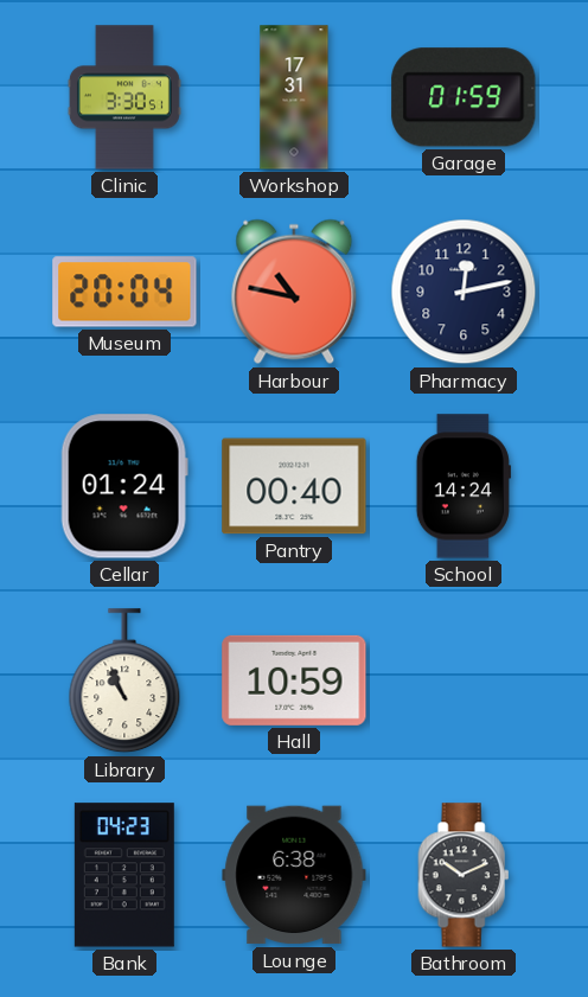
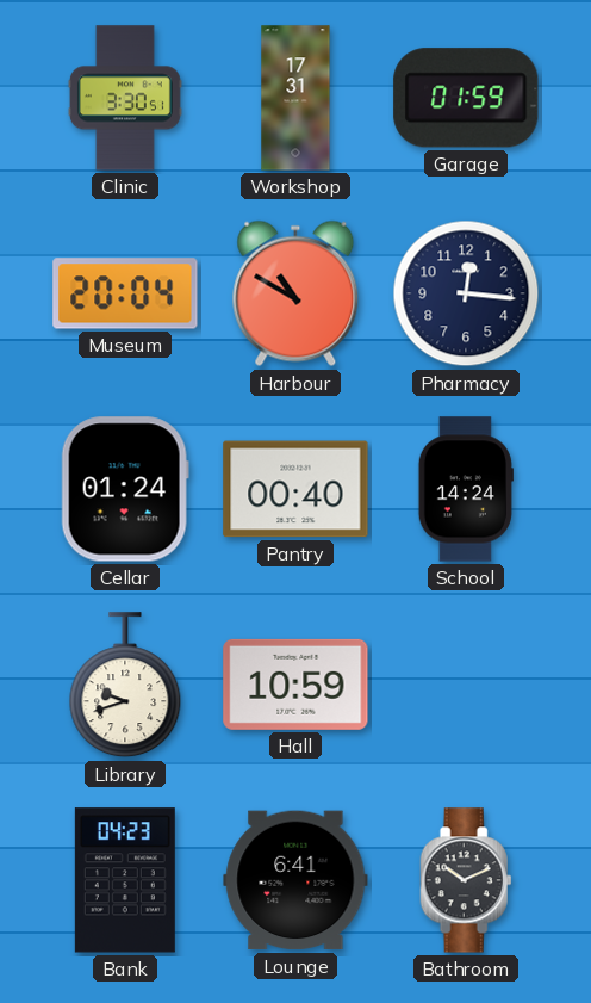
Harbour: 10:47 -> 10:50 (295, 293)
Pharmacy: 12:13 -> 12:16 (466, 293)
Library: 10:56 -> 9:42 (125, 686)
Lounge: 6:38 -> 6:41 (295, 880)
